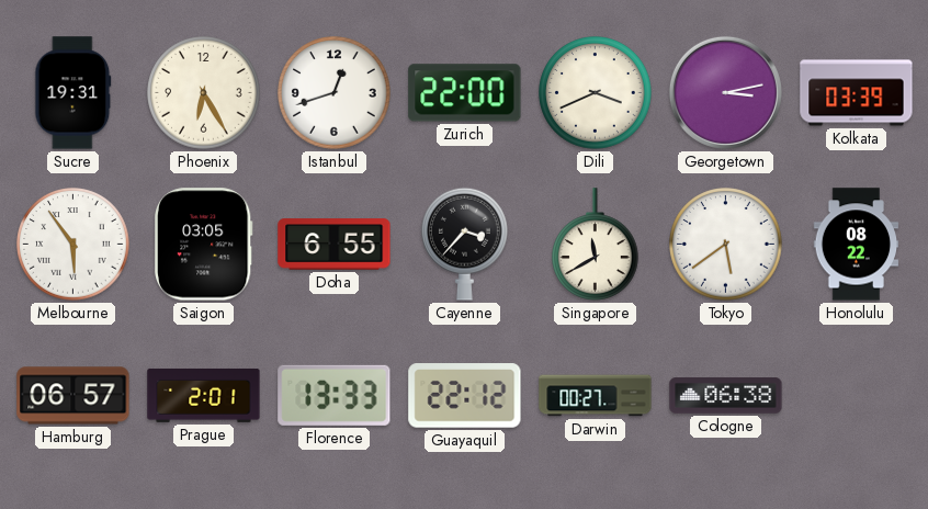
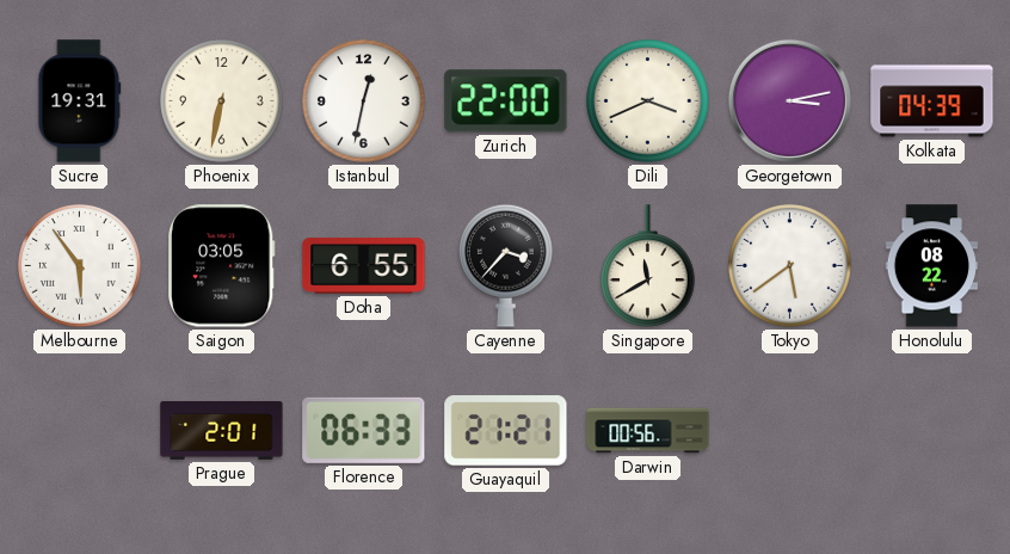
Phoenix: 6:25 -> 6:32 (222, 101)
Istanbul: 12:42 -> 12:32 (364, 101)
Kolkata: 03:39 -> 04:39 (932, 101)
Hamburg: 06:57 -> none (73, 396)
Florence: 13:33 -> 06:33 (364, 430)
Guayaquil: 22:12 -> 21:21 (506, 431)
Darwin: 00:27 -> 00:56 (648, 431)
Cologne: 06:38 -> none (726, 396)
